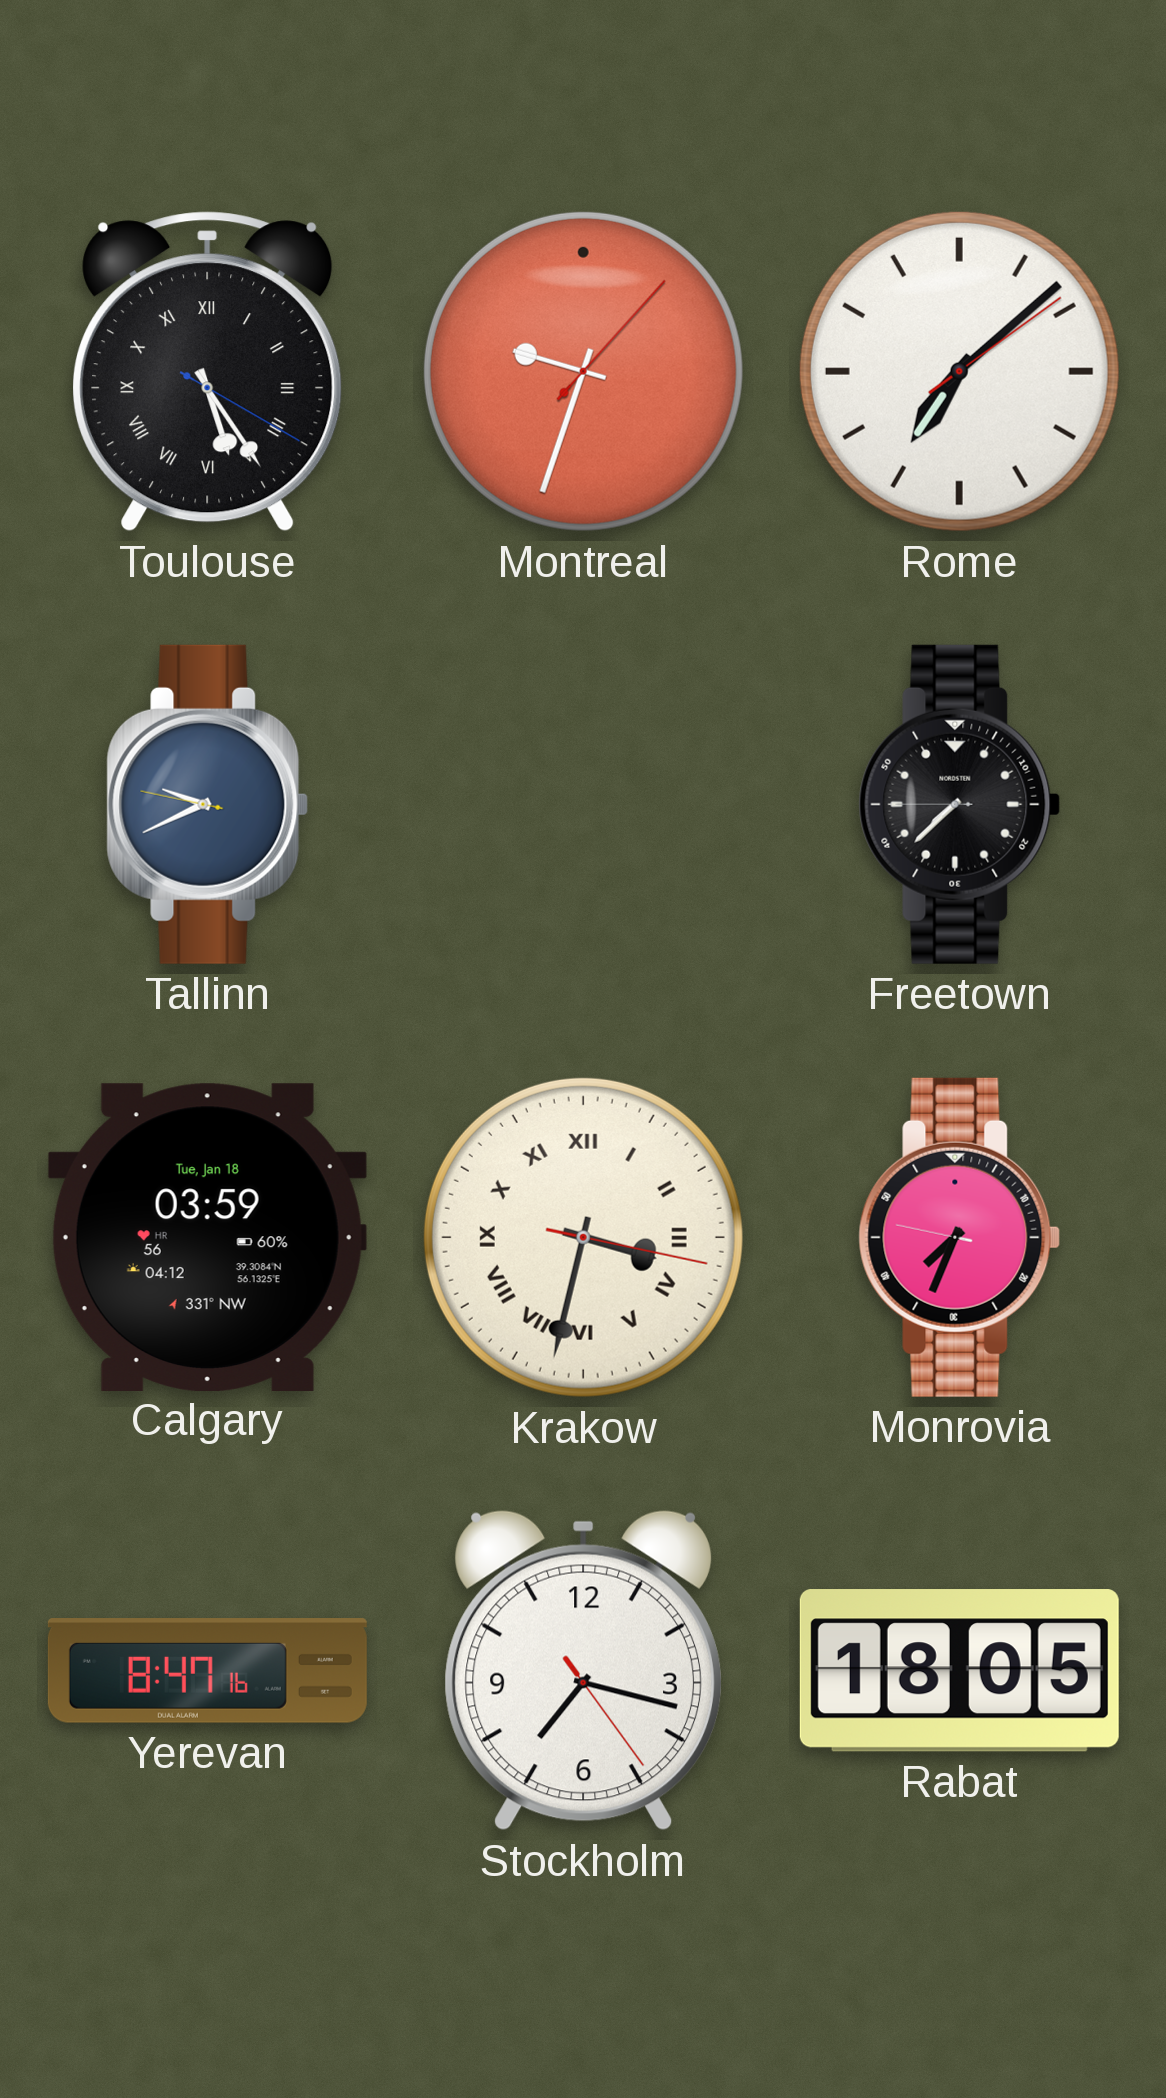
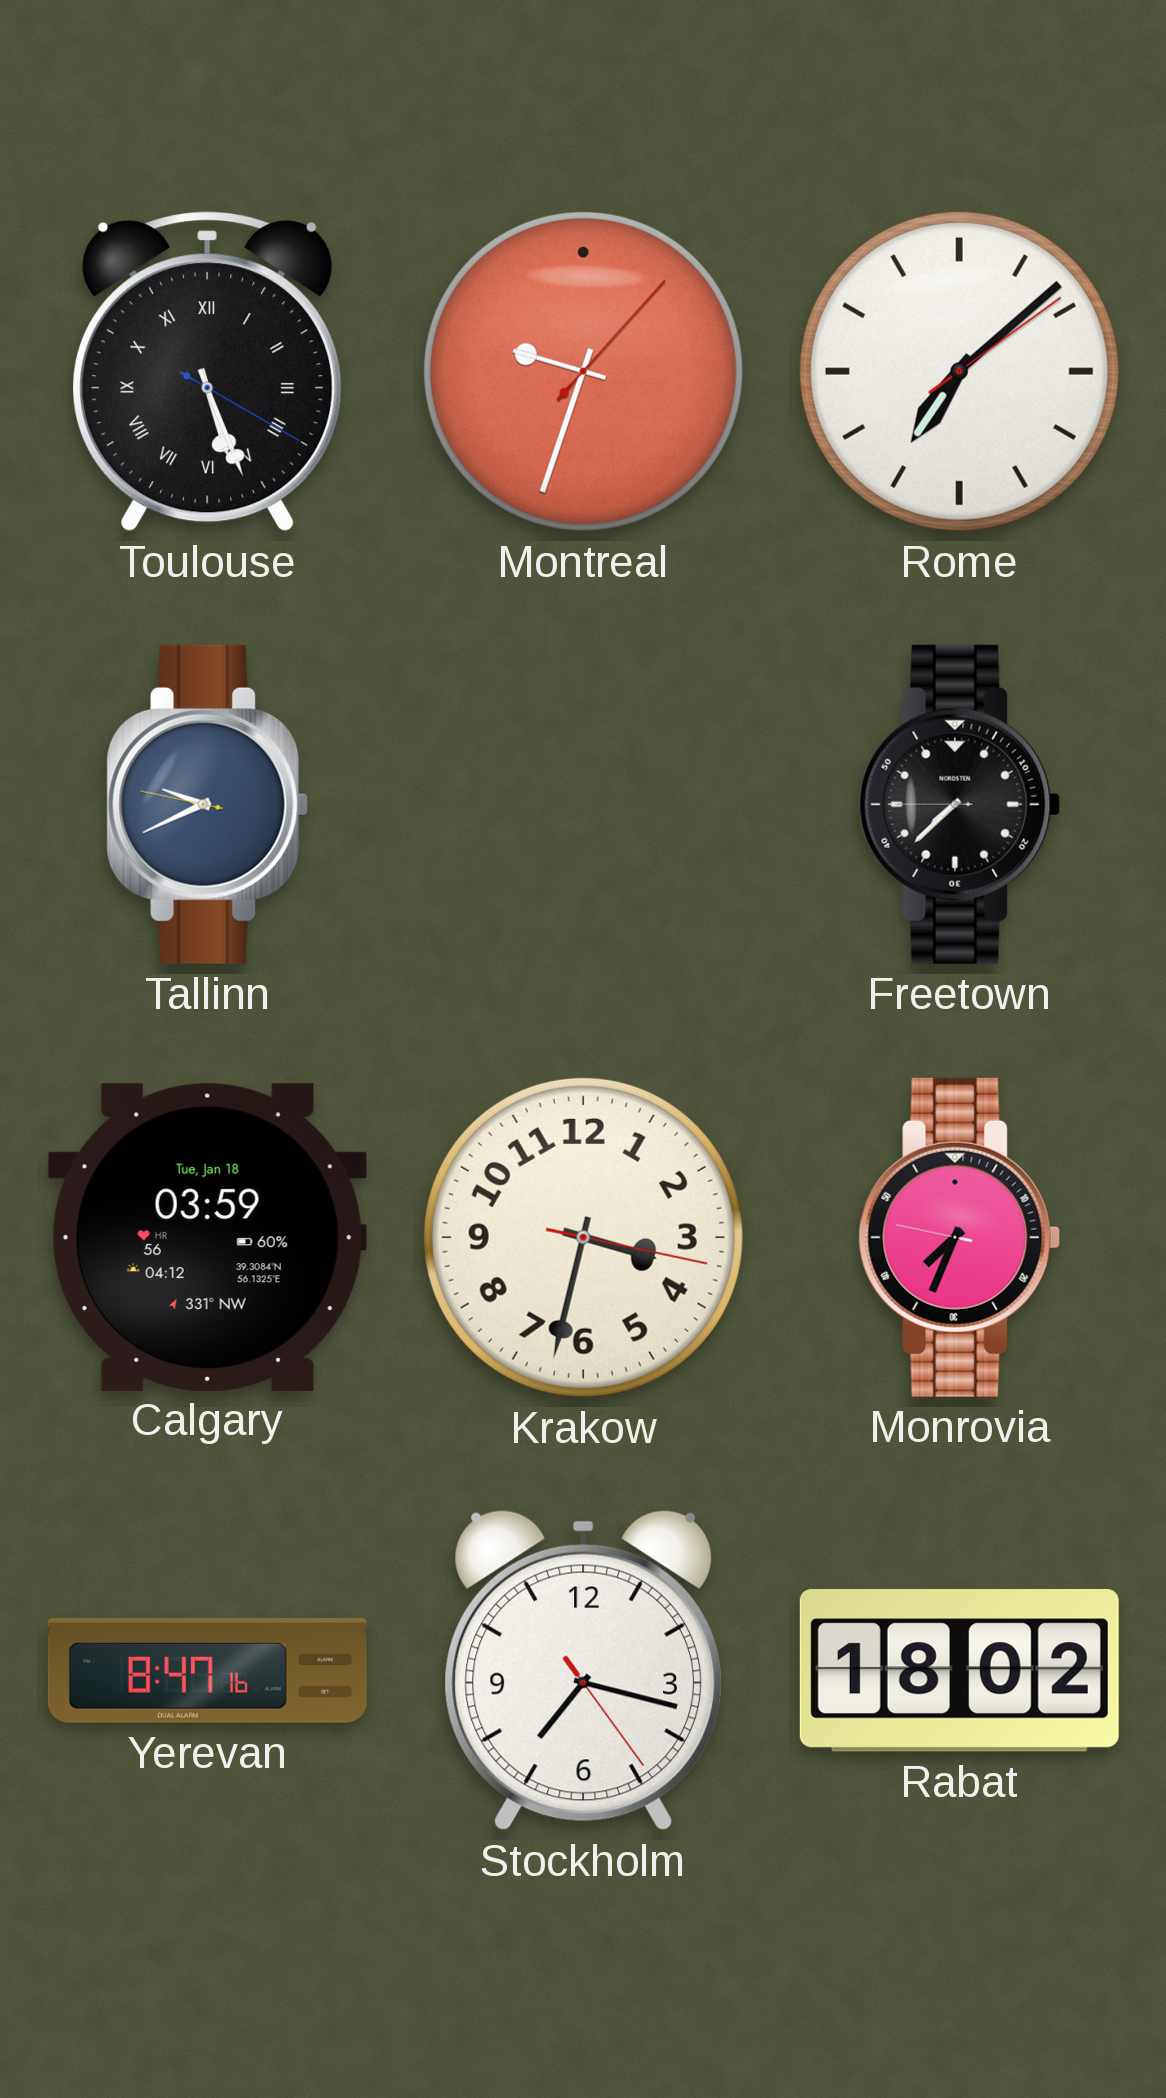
Toulouse: 5:24 -> 5:26 (208, 372)
Krakow numerals: Roman -> Arabic (583, 1237)
Rabat: 18:05 -> 18:02 (959, 1671)
